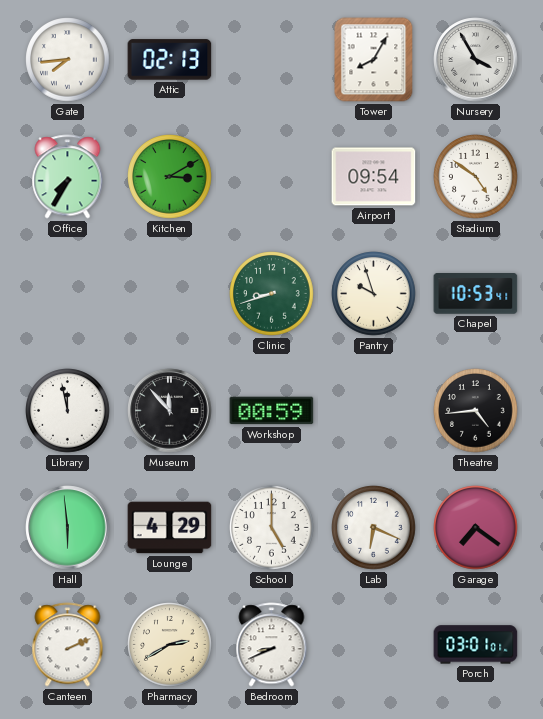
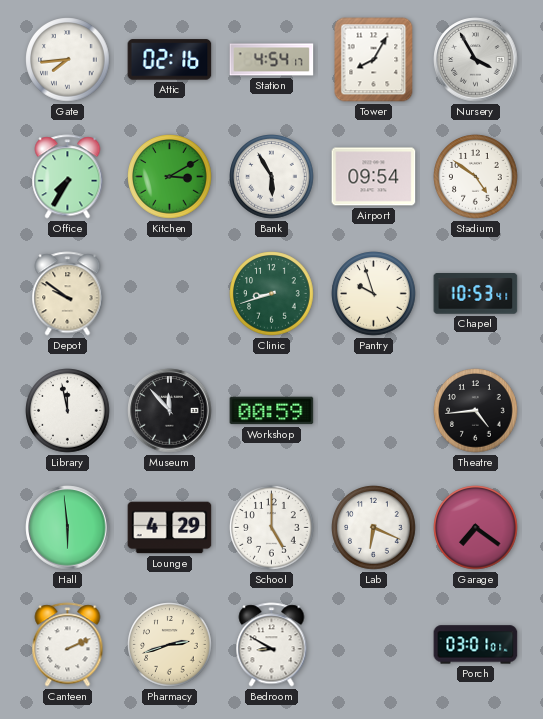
Attic: 02:13 -> 02:16 (170, 60)
Station: none -> 4:54 (272, 60)
Bank: none -> 5:55 (272, 177)
Depot: none -> 9:51 (68, 294)
Pharmacy: 2:40 -> 2:42 (170, 645)
Bedroom: 8:41 -> 8:50 (272, 645)
